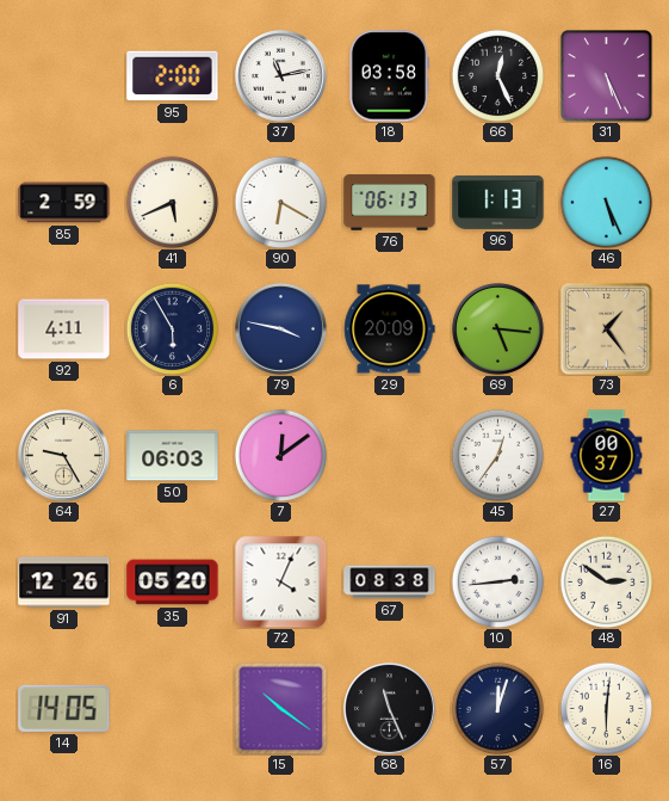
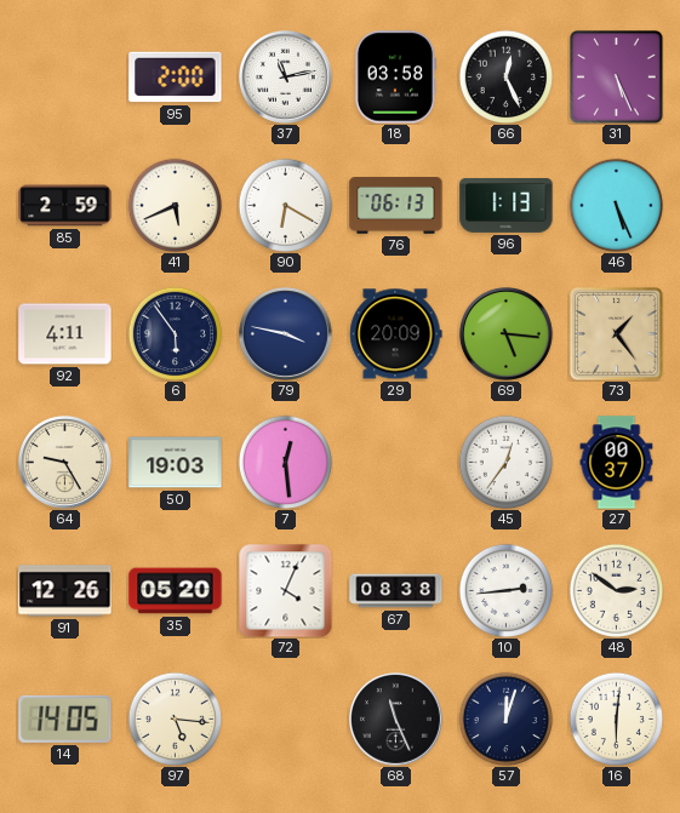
6: 5:55 -> 5:54 (175, 333)
50: 06:03 -> 19:03 (176, 463)
7: 12:09 -> 12:29 (285, 462)
97: none -> 5:16 (175, 718)
15: 10:21 -> none (280, 708)
